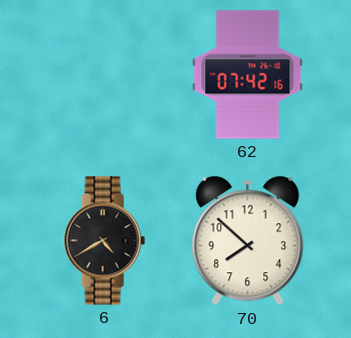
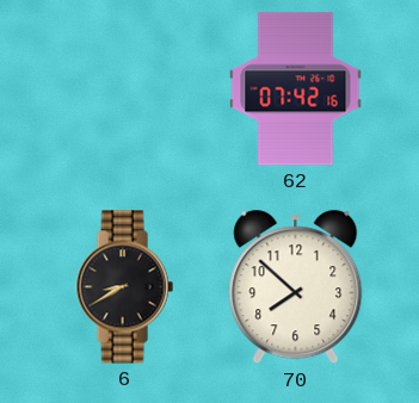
6: 4:40 -> 8:40 (124, 287)
